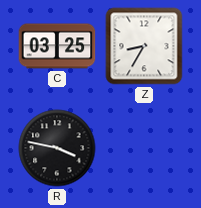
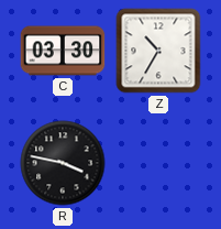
C: 03:25 -> 03:30 (63, 51)
Z: 8:35 -> 10:35 (158, 51)
